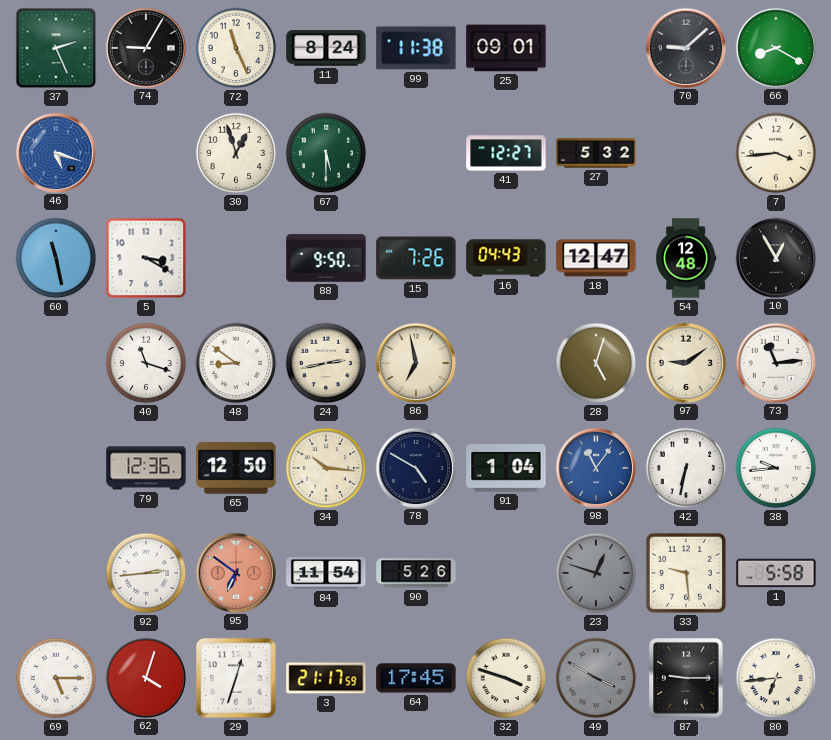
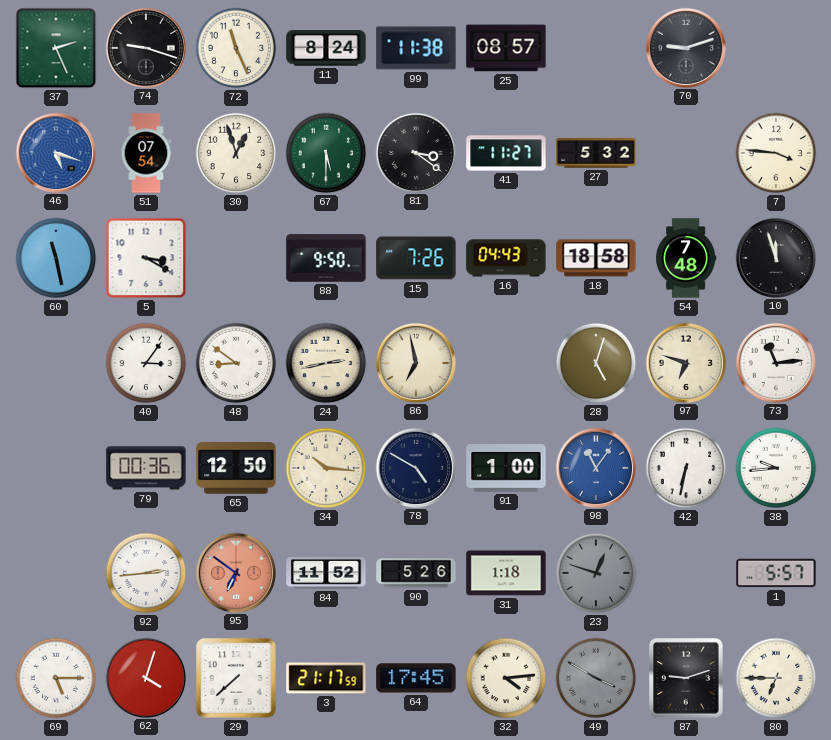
74: 9:05 -> 9:18 (145, 47)
25: 09:01 -> 08:57 (506, 48)
70: 9:08 -> 9:12 (685, 47)
66: 8:20 -> none (775, 47)
51: none -> 07:54 (146, 153)
81: none -> 3:21 (415, 152)
41: 12:27 -> 11:27 (506, 153)
7: 3:44 -> 3:46 (776, 153)
18: 12:47 -> 18:58 (596, 258)
54: 12:48 -> 7:48 (687, 258)
10: 12:55 -> 11:57 (775, 257)
40: 11:18 -> 3:06 (146, 363)
97: 9:09 -> 6:48 (685, 362)
79: 12:36 -> 00:36 (146, 468)
91: 1:04 -> 1:00 (506, 468)
84: 11:54 -> 11:52 (326, 573)
31: none -> 1:18 (506, 573)
33: 9:29 -> none (686, 573)
1: 5:58 -> 5:57 (776, 573)
29: 12:33 -> 7:38 (236, 678)
32: 3:48 -> 4:14 (506, 678)
87: 9:15 -> 9:12 (687, 678)
80: 6:44 -> 6:45 (776, 678)
